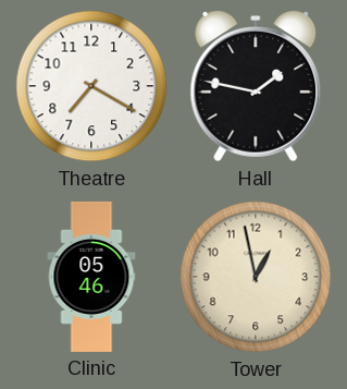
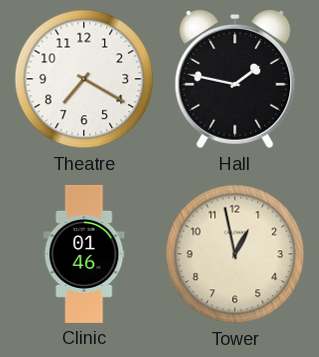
Clinic: 05:46 -> 01:46 (84, 254)
